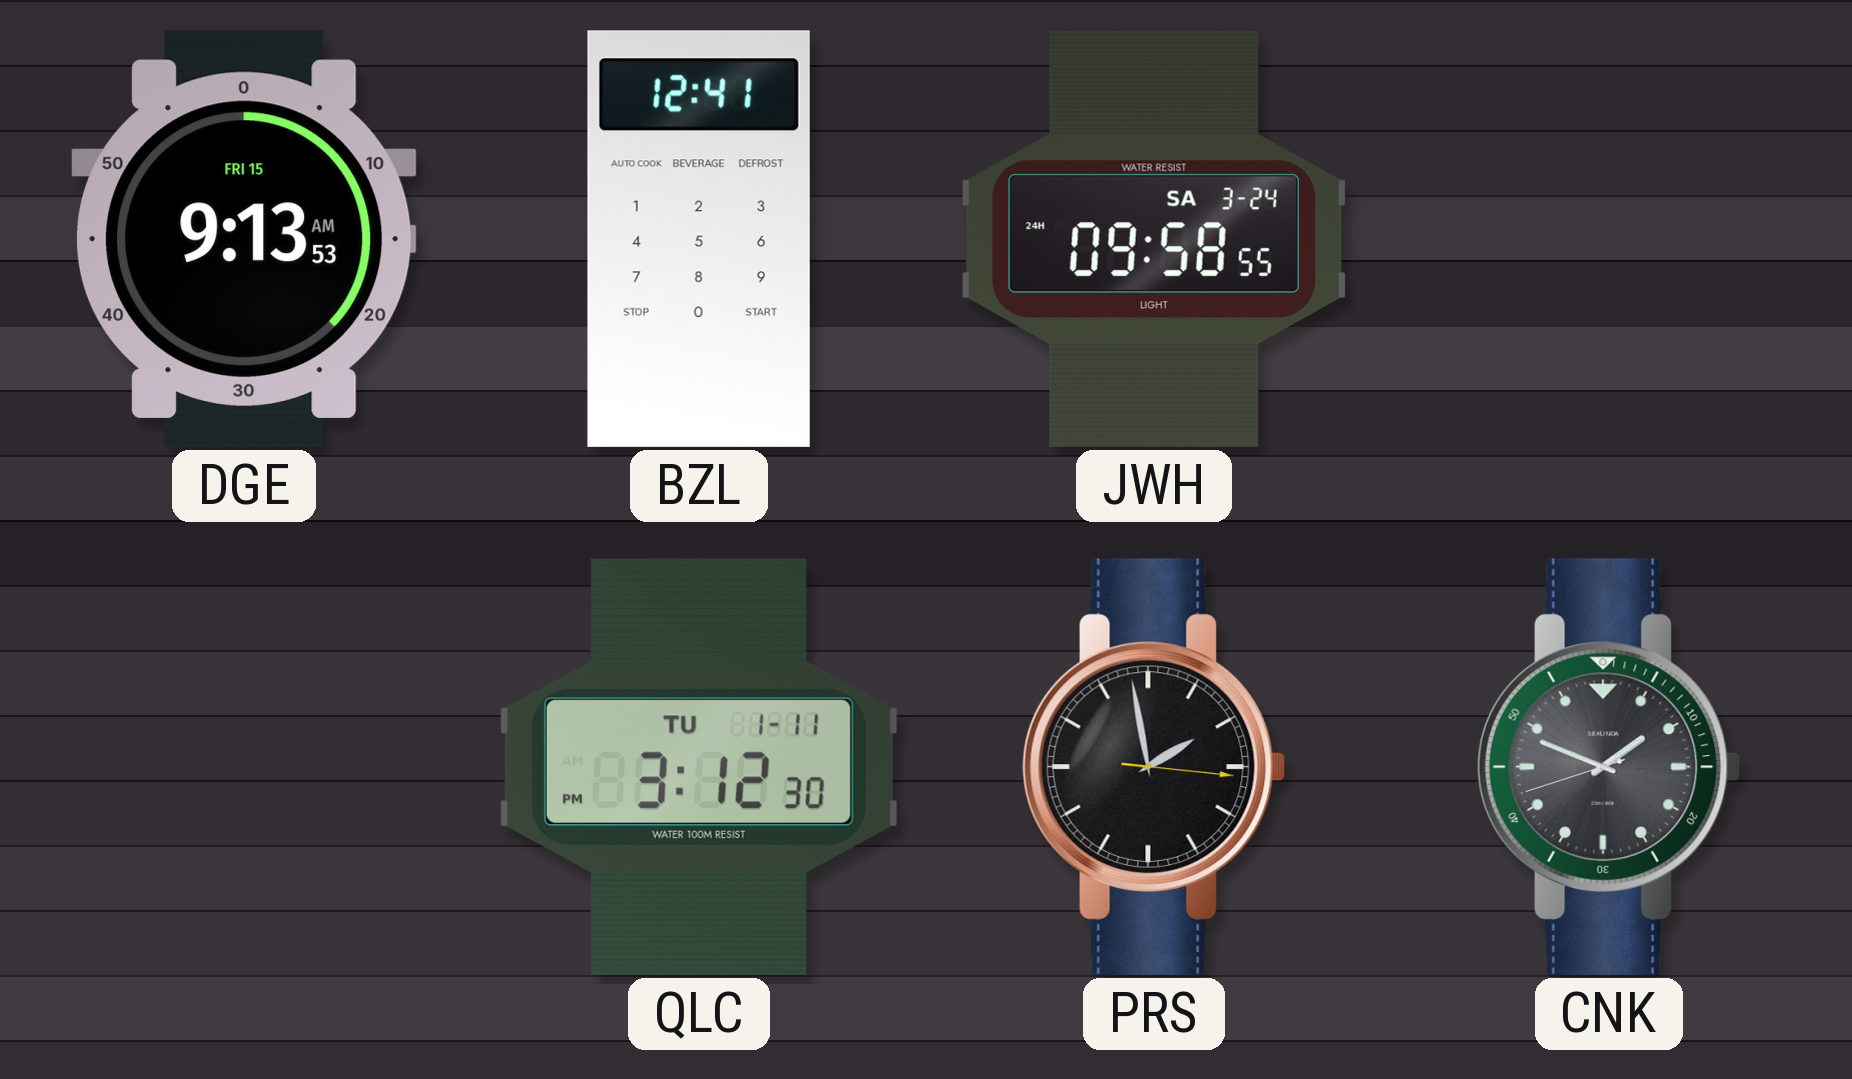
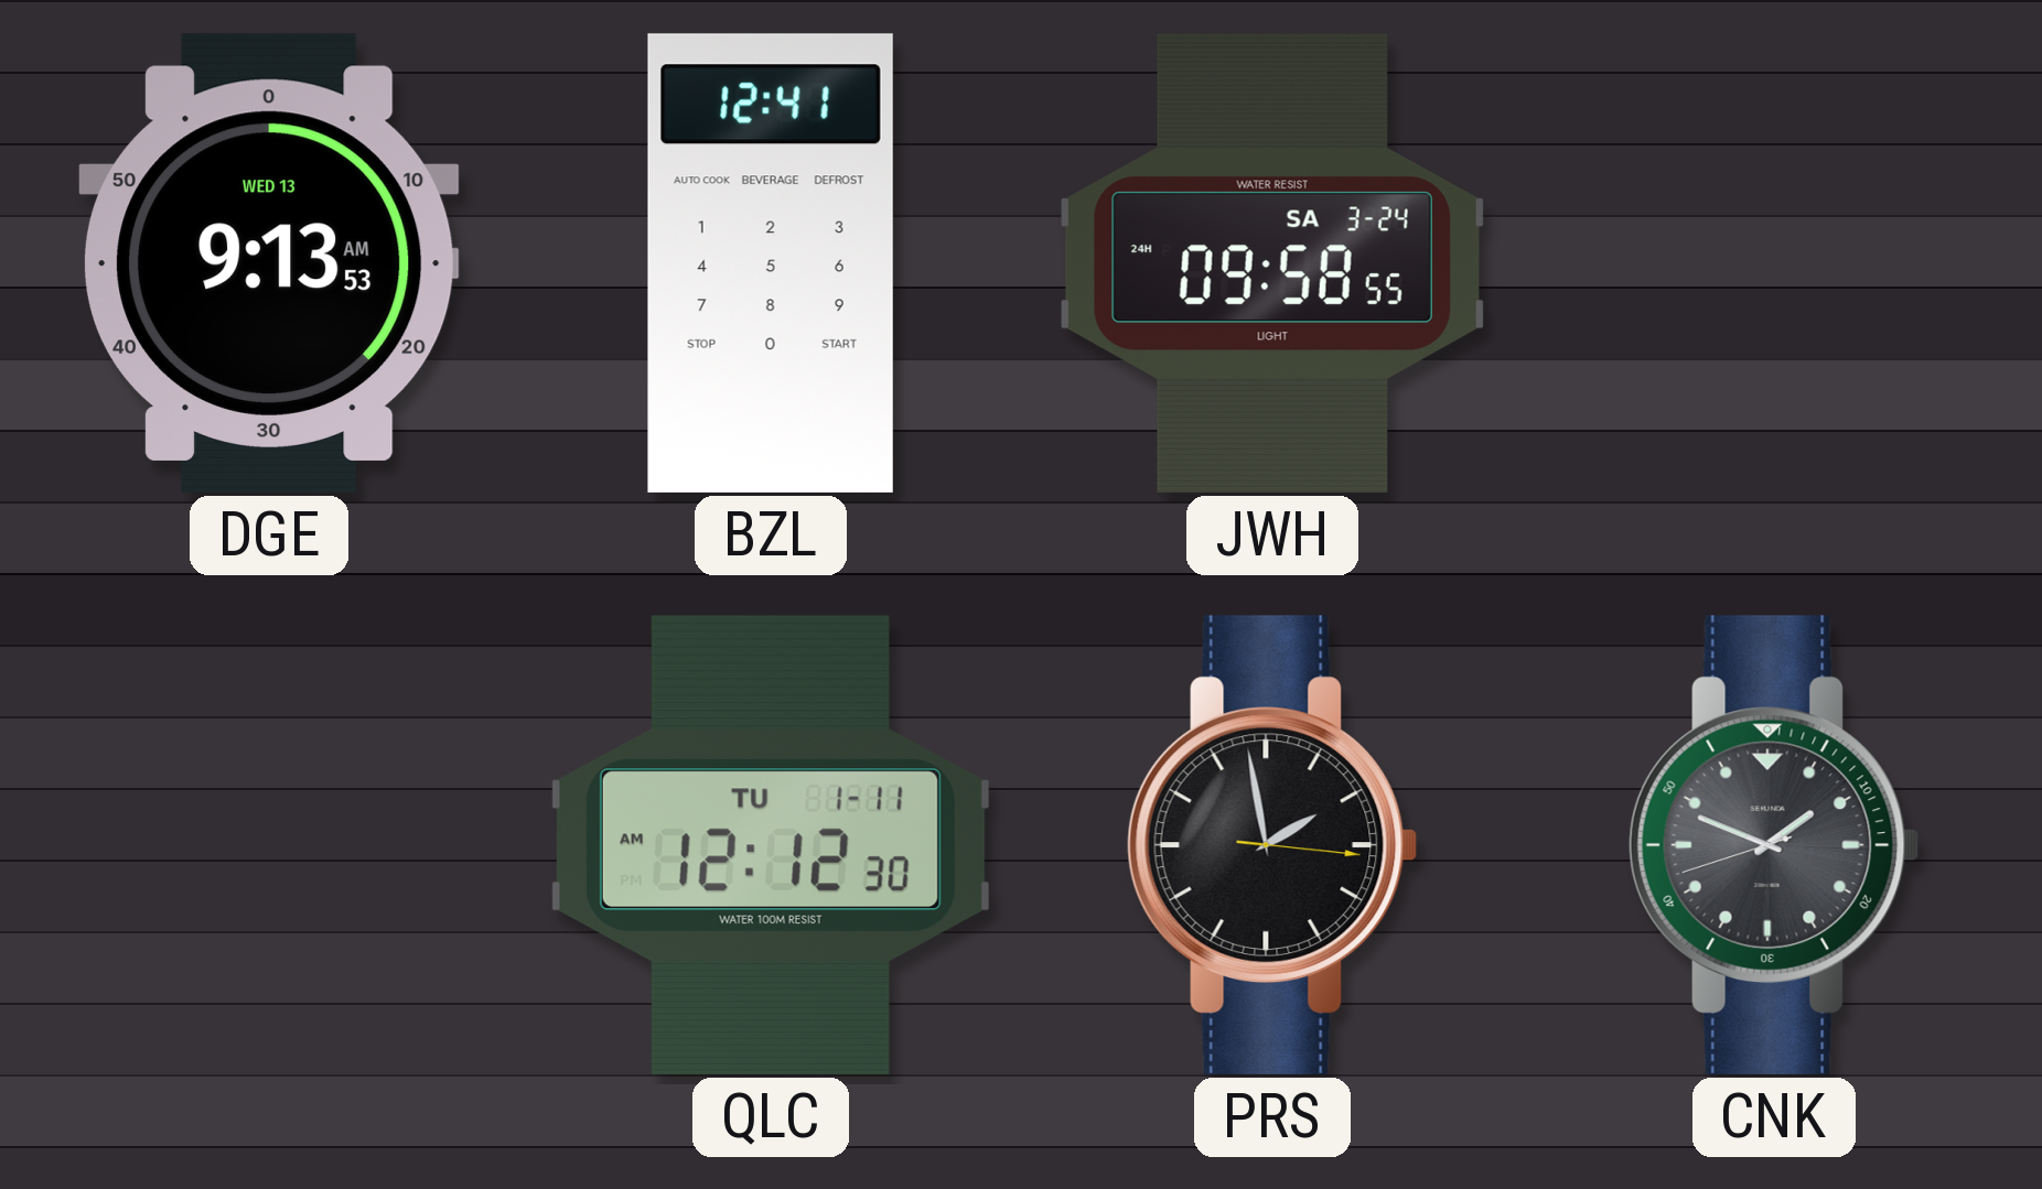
DGE date: FRI 15 -> WED 13 (270, 263)
QLC: 3:12 -> 12:12 (771, 845)
